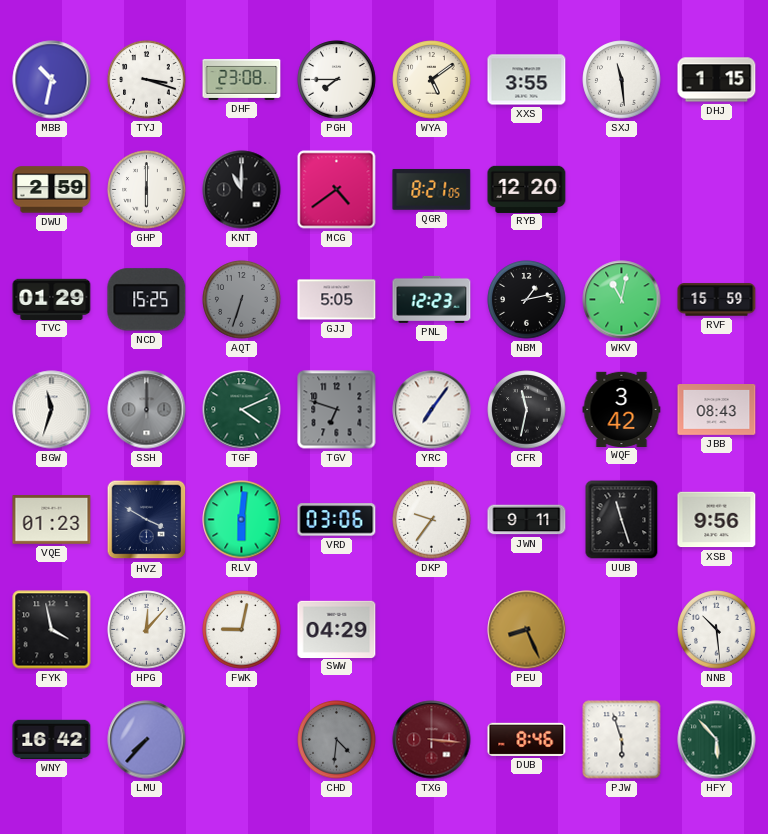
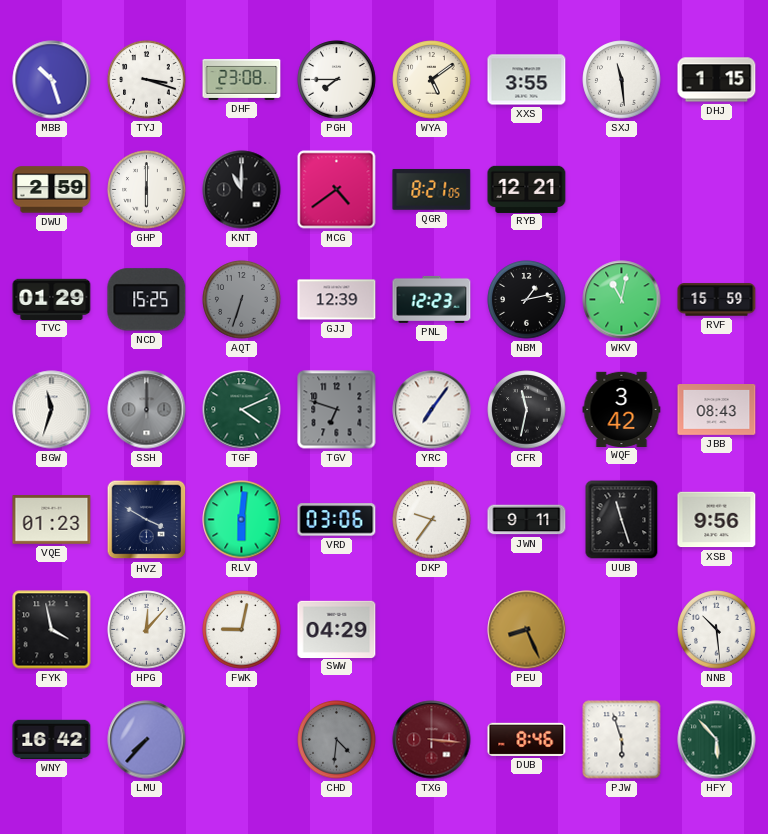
MBB: 10:32 -> 10:27 (52, 80)
RYB: 12:20 -> 12:21 (527, 189)
GJJ: 5:05 -> 12:39 (337, 300)
